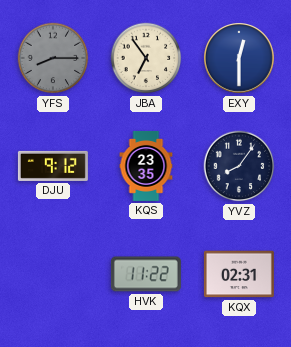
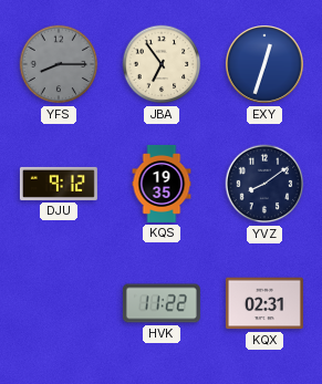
EXY: 12:30 -> 12:33 (266, 65)
KQS: 23:35 -> 19:35 (162, 184)
YVZ: 8:06 -> 8:09 (264, 184)
